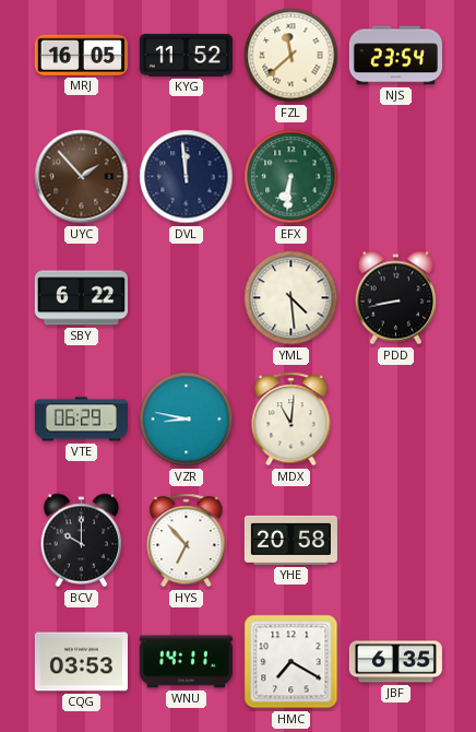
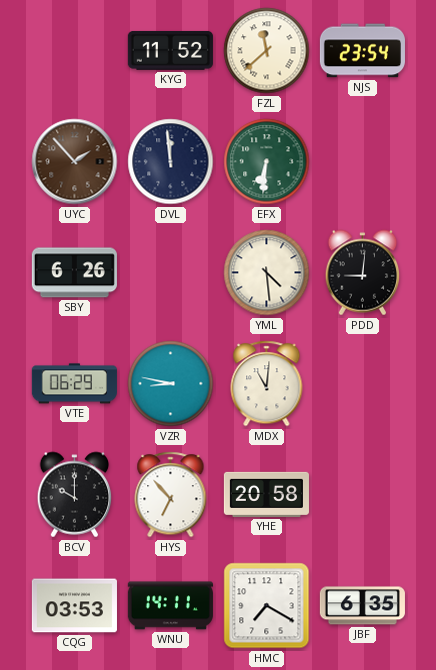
MRJ: 16:05 -> none (81, 55)
SBY: 6:22 -> 6:26 (74, 273)
PDD: 8:43 -> 9:01 (363, 273)
